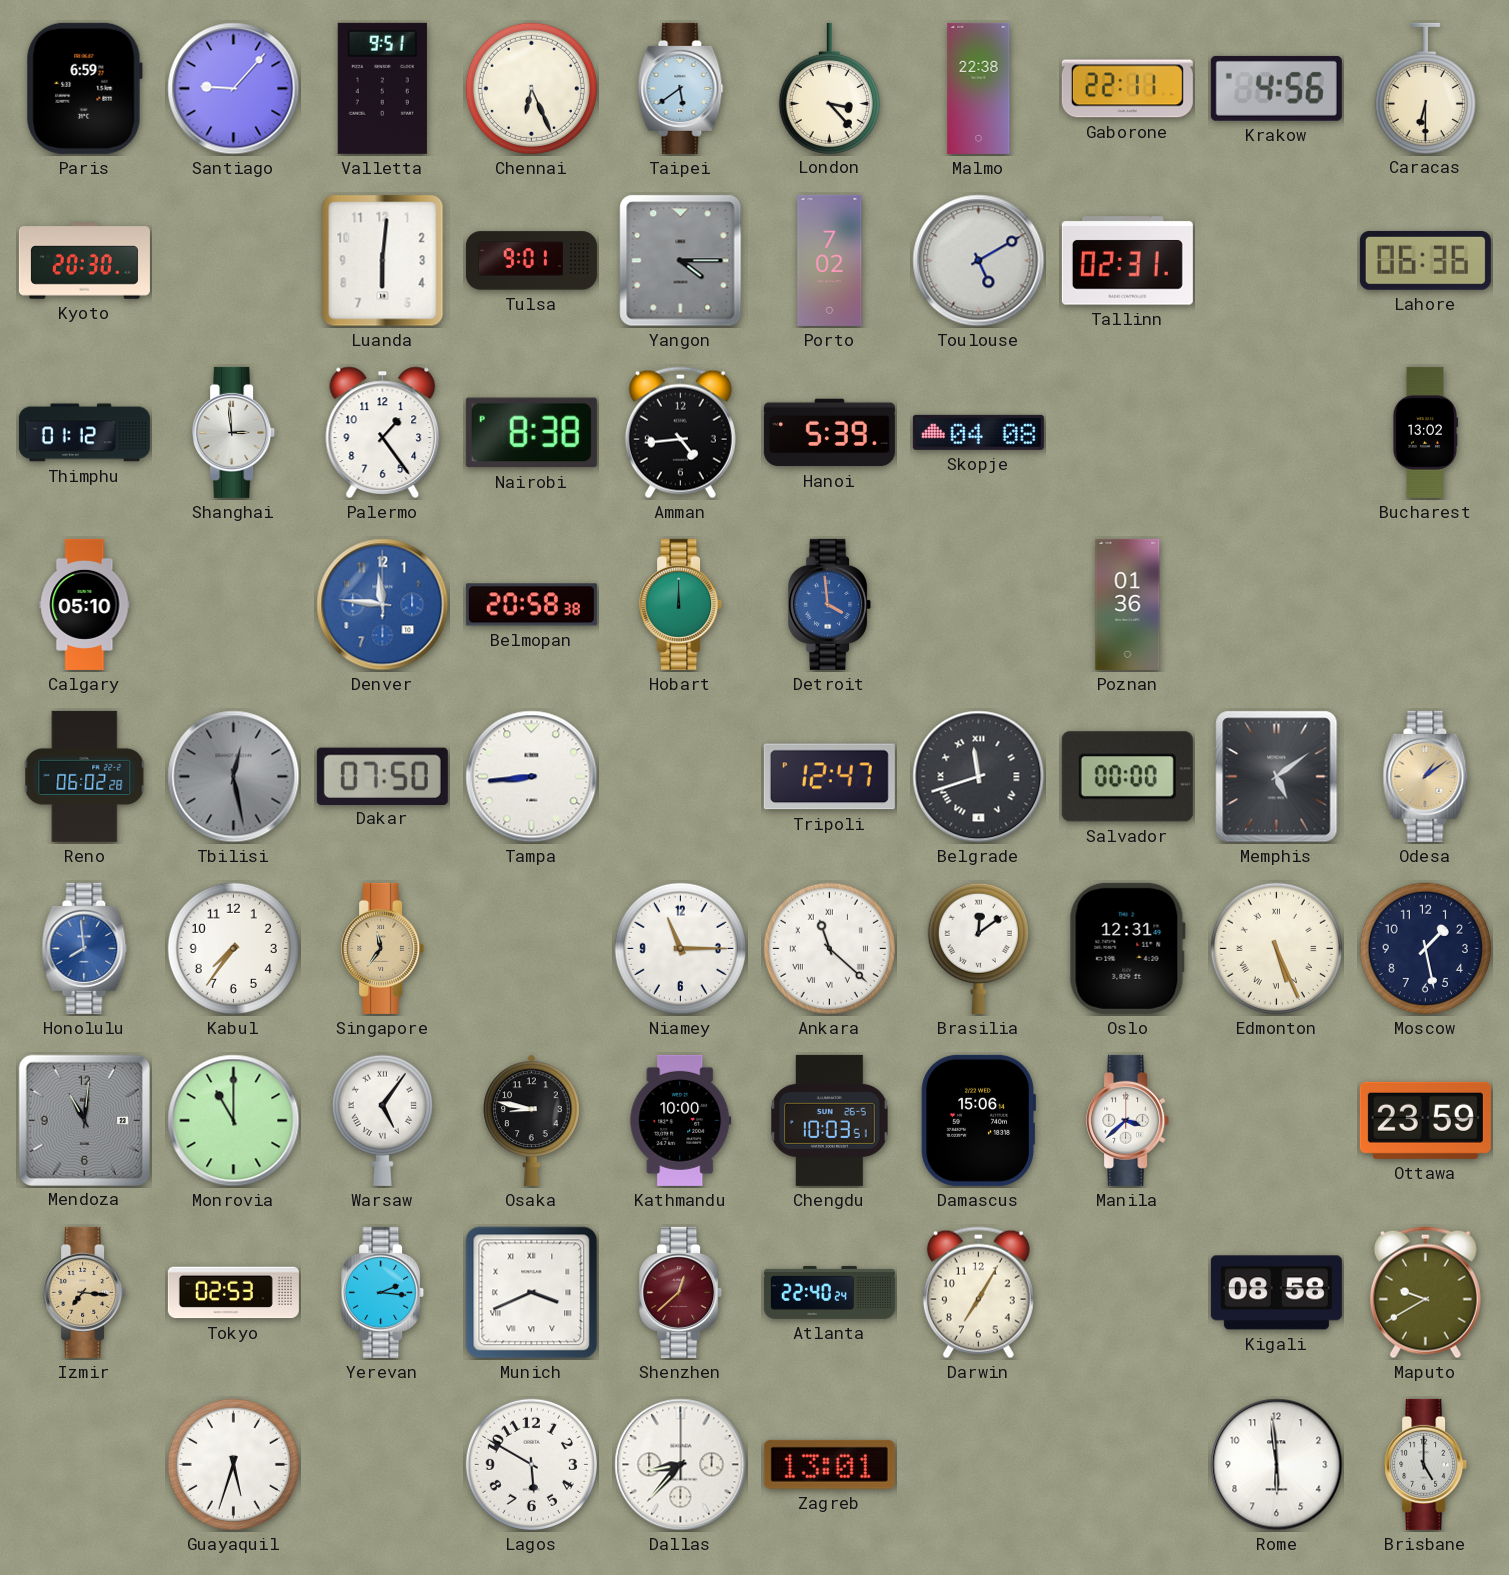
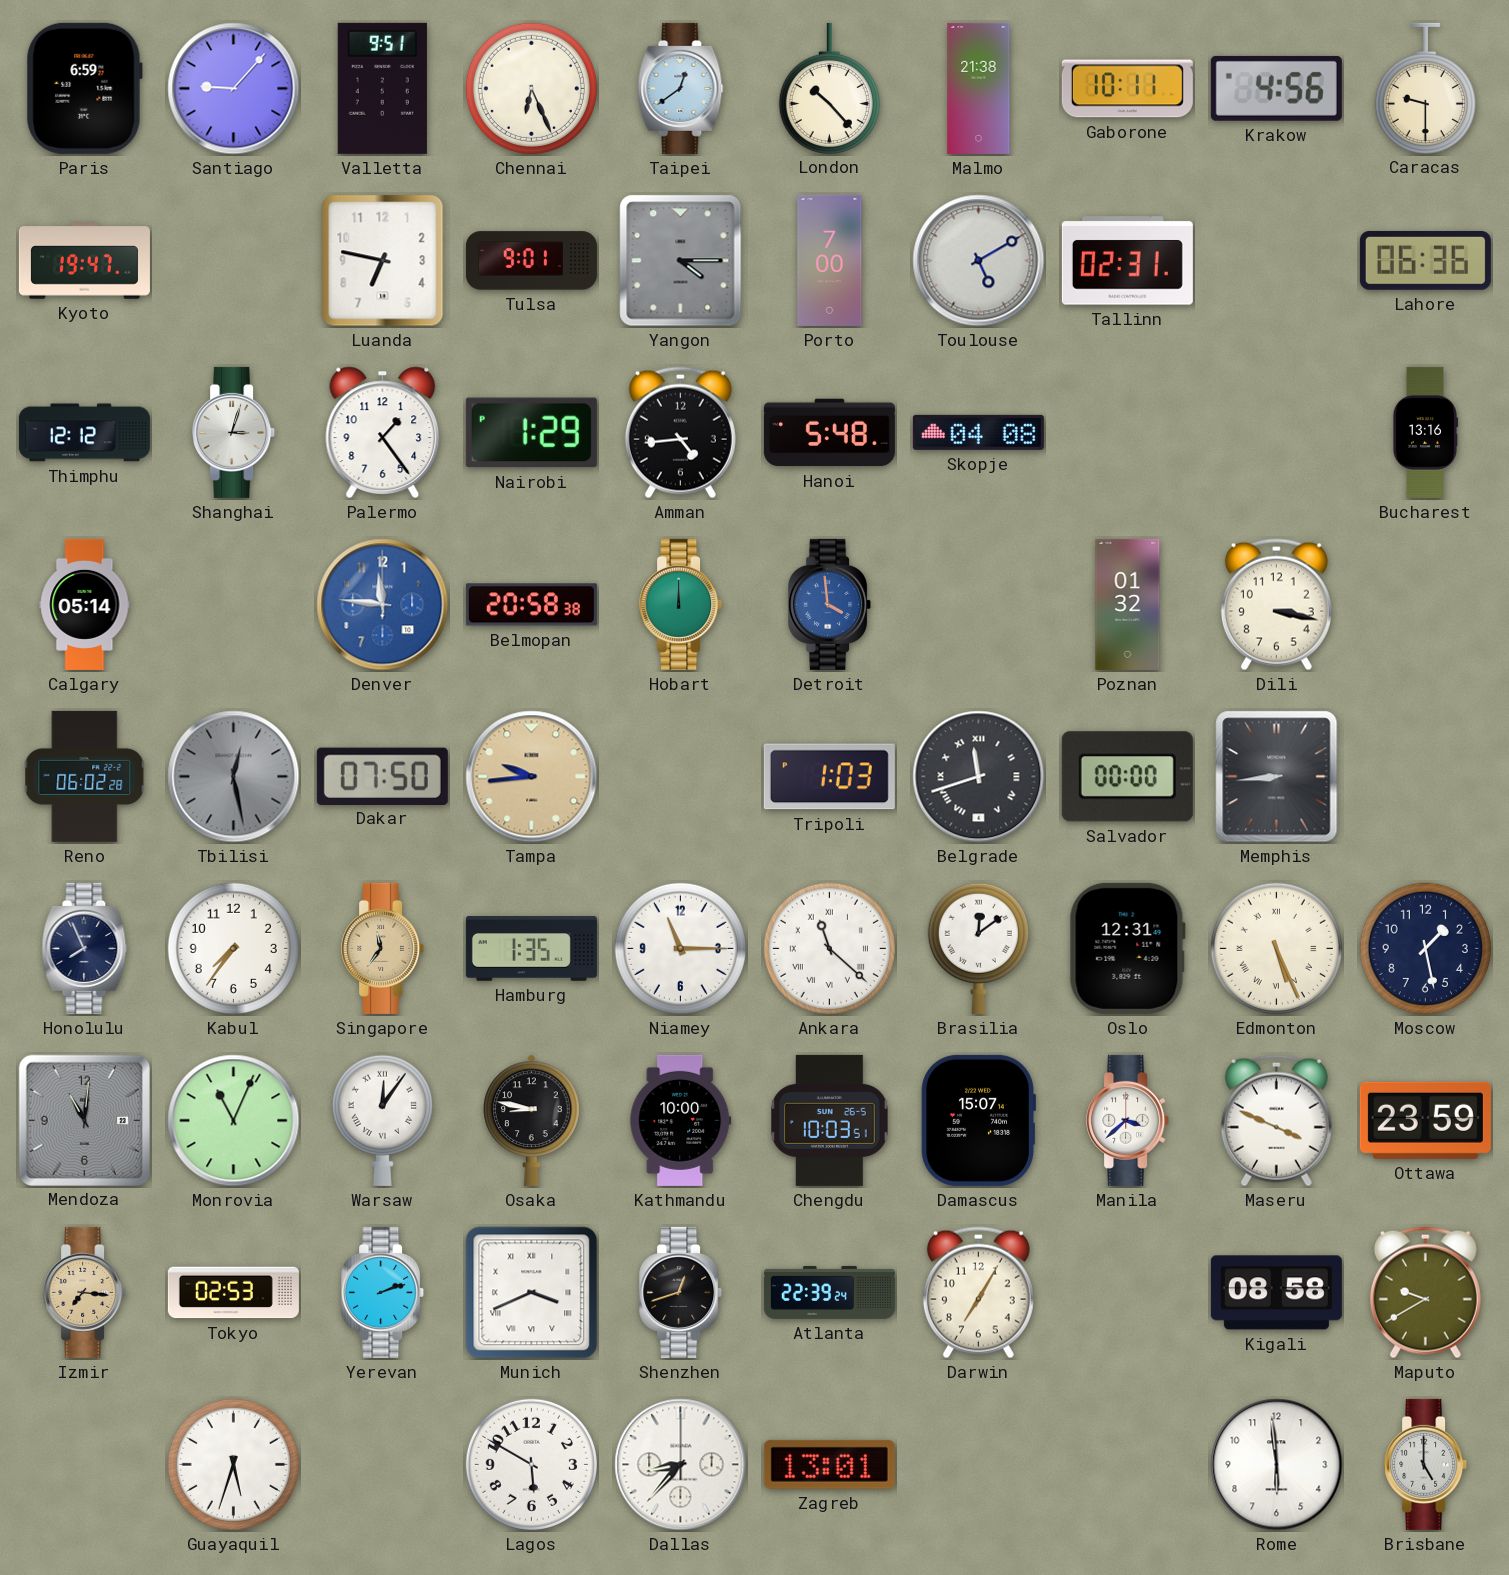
Taipei: 5:39 -> 12:39 (681, 88)
London: 3:23 -> 10:23 (829, 88)
Malmo: 22:38 -> 21:38 (979, 88)
Gaborone: 22:11 -> 10:11 (1127, 89)
Caracas: 6:30 -> 9:30 (1425, 88)
Kyoto: 20:30 -> 19:47 (84, 261)
Luanda: 6:01 -> 6:47 (383, 261)
Porto: 7:02 -> 7:00 (830, 260)
Thimphu: 01:12 -> 12:12 (84, 433)
Shanghai: 2:59 -> 3:03 (234, 432)
Nairobi: 8:38 -> 1:29 (531, 433)
Hanoi: 5:39 -> 5:48 (829, 433)
Bucharest: 13:02 -> 13:16 (1425, 432)
Calgary: 05:10 -> 05:14 (85, 604)
Poznan: 01:36 -> 01:32 (1128, 604)
Dili: none -> 3:17 (1276, 605)
Tampa: 8:44 -> 9:44 (532, 777)
Tampa dial: white -> champagne (532, 777)
Tripoli: 12:47 -> 1:03 (829, 777)
Memphis: 5:09 -> 8:44 (1277, 777)
Odesa: 1:09 -> none (1426, 776)
Honolulu: 7:59 -> 7:56 (85, 948)
Honolulu dial: blue -> navy (85, 948)
Hamburg: none -> 1:35 (531, 949)
Monrovia: 11:00 -> 11:04 (234, 1121)
Warsaw: 5:06 -> 12:06 (382, 1120)
Damascus: 15:06 -> 15:07 (978, 1120)
Maseru: none -> 3:49 (1276, 1121)
Yerevan: 2:16 -> 2:12 (383, 1292)
Shenzhen: 12:38 -> 12:42 (681, 1292)
Shenzhen dial: burgundy -> black (681, 1292)
Atlanta: 22:40 -> 22:39 (829, 1292)
